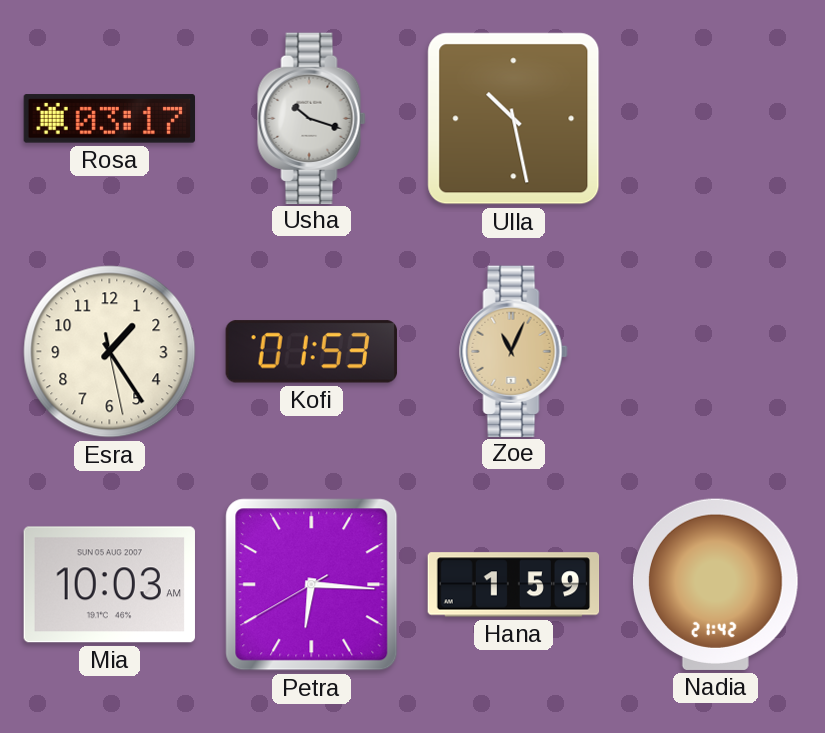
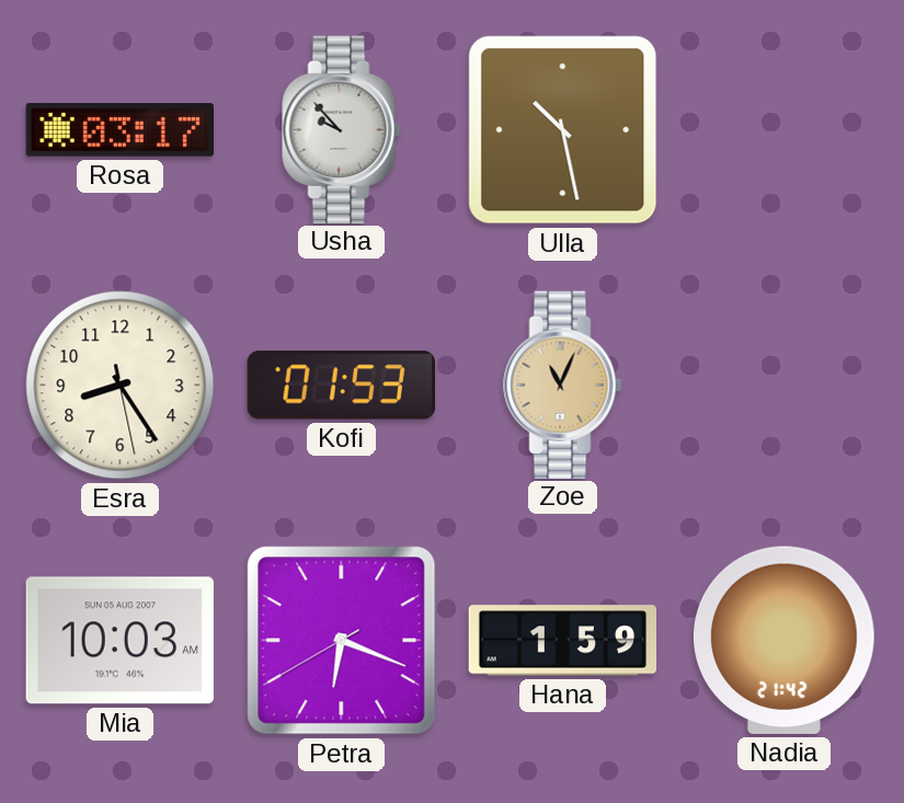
Usha: 10:18 -> 9:53 (342, 129)
Esra: 1:24 -> 8:24 (121, 386)
Petra: 6:15 -> 6:18 (342, 641)
